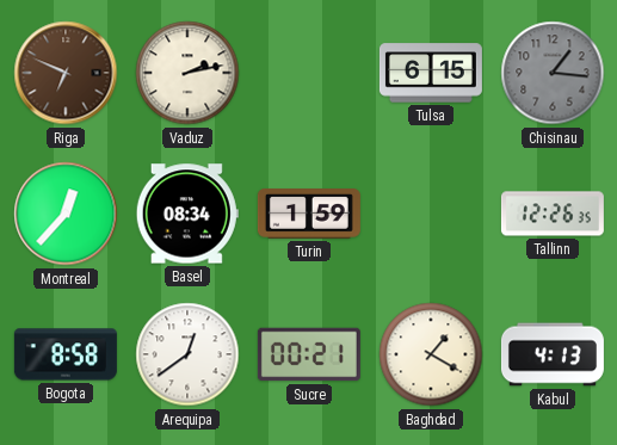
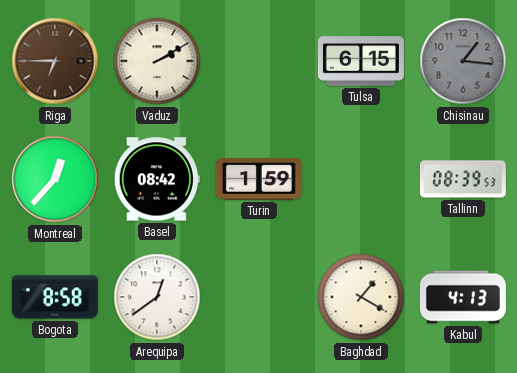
Riga: 6:49 -> 6:45 (55, 61)
Vaduz: 2:13 -> 2:10 (157, 61)
Basel: 08:34 -> 08:42 (157, 179)
Tallinn: 12:26 -> 08:39 (463, 179)
Sucre: 00:21 -> none (309, 354)
